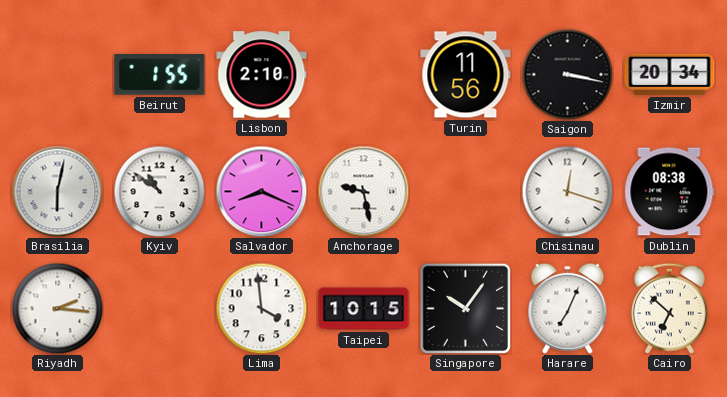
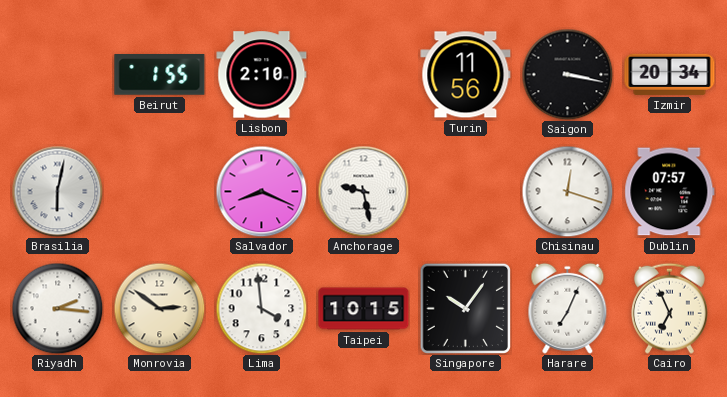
Kyiv: 10:51 -> none (159, 191)
Dublin: 08:38 -> 07:57 (670, 192)
Monrovia: none -> 2:51 (159, 308)
Cairo: 6:52 -> 6:56 (670, 308)
